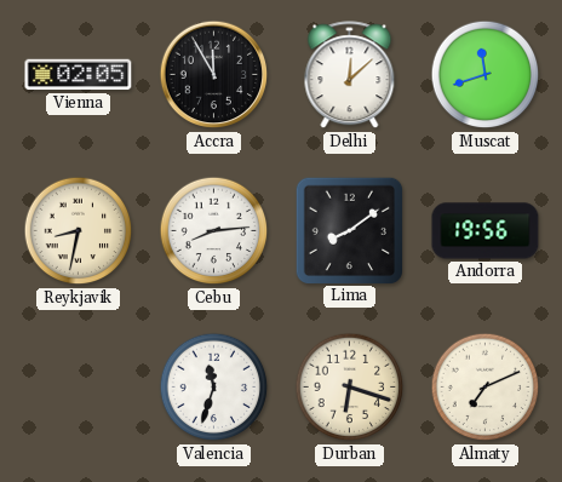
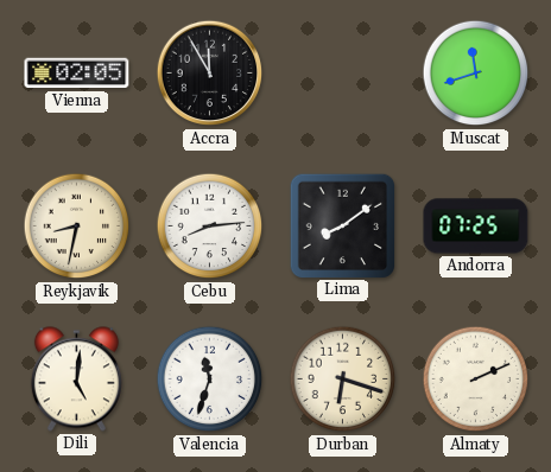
Delhi: 12:08 -> none (350, 75)
Andorra: 19:56 -> 07:25 (476, 227)
Dili: none -> 5:01 (76, 379)
Almaty: 7:11 -> 2:11 (476, 379)
